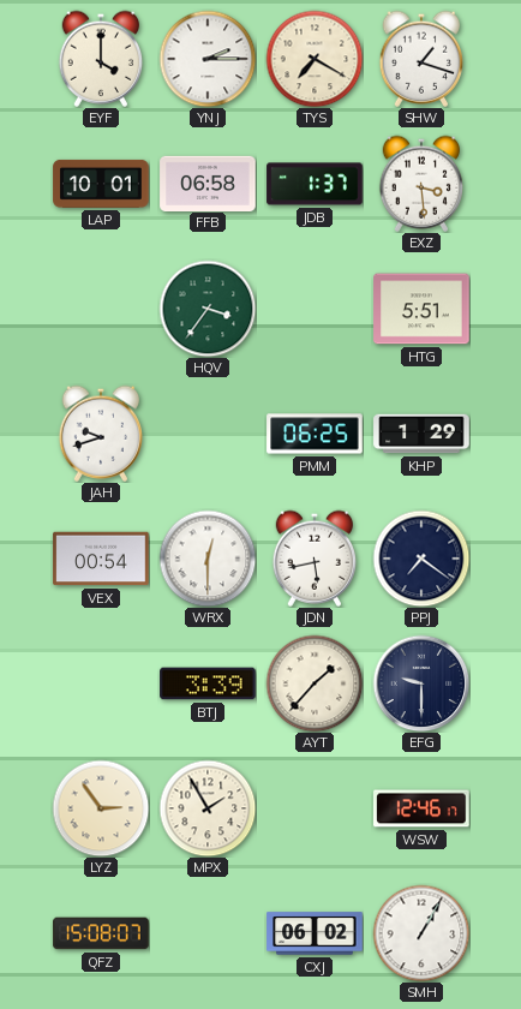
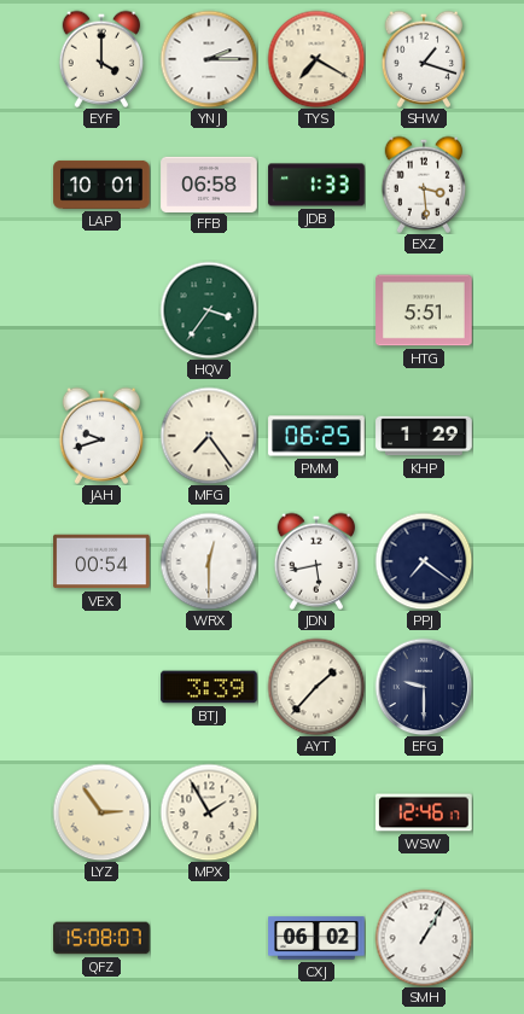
JDB: 1:37 -> 1:33 (316, 185)
MFG: none -> 7:24 (209, 436)
